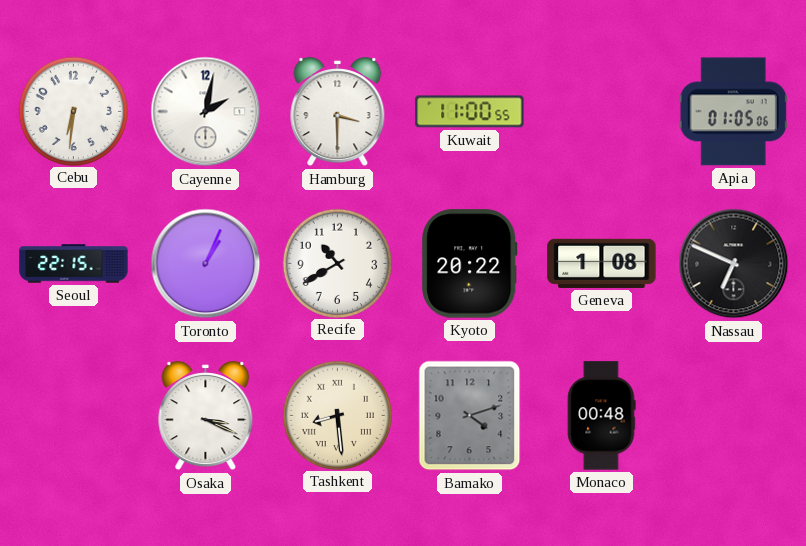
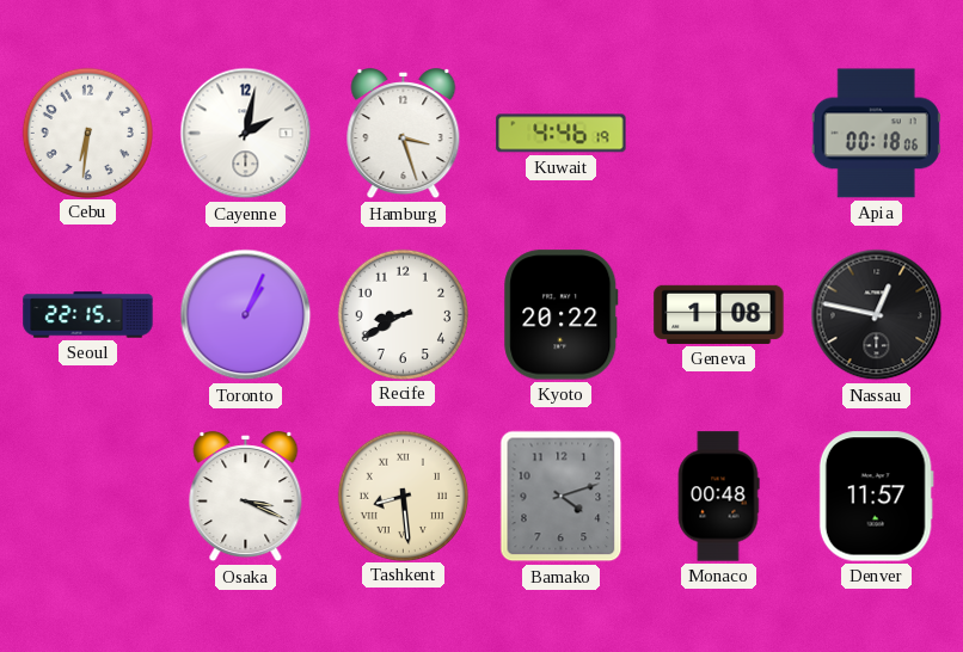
Hamburg: 3:30 -> 3:27 (404, 134)
Kuwait: 11:00 -> 4:46 (562, 134)
Apia: 01:05 -> 00:18 (876, 134)
Recife: 10:40 -> 8:40 (403, 314)
Nassau: 6:49 -> 12:47 (877, 315)
Denver: none -> 11:57 (876, 497)
